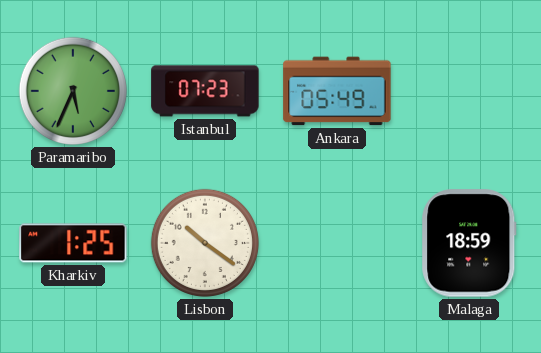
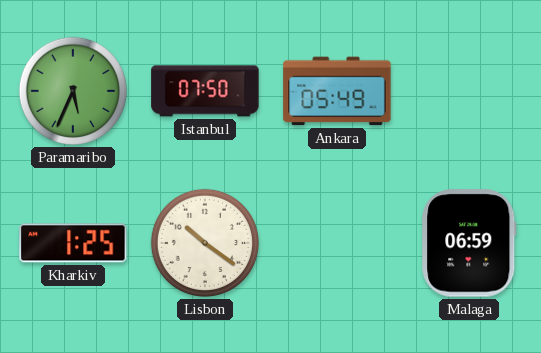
Istanbul: 07:23 -> 07:50 (205, 91)
Malaga: 18:59 -> 06:59 (469, 243)
